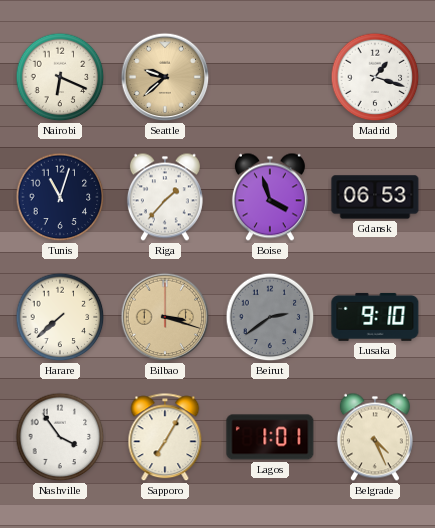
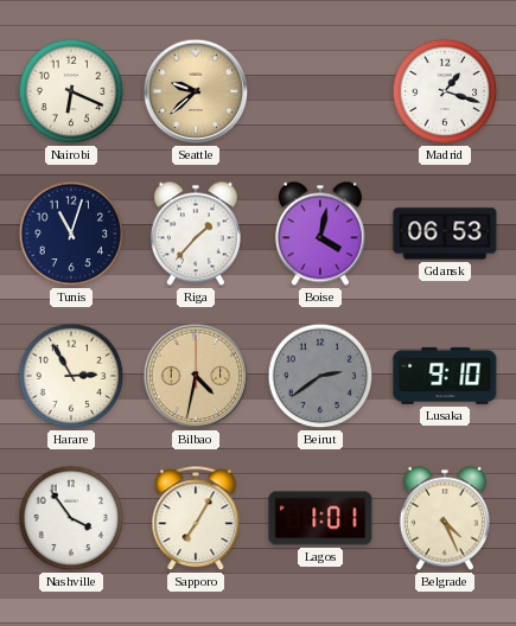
Boise: 3:57 -> 4:02 (320, 234)
Harare: 7:38 -> 2:55 (71, 376)
Bilbao: 3:18 -> 4:32 (196, 376)
